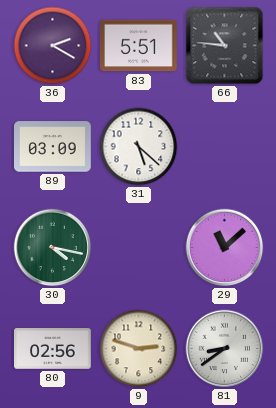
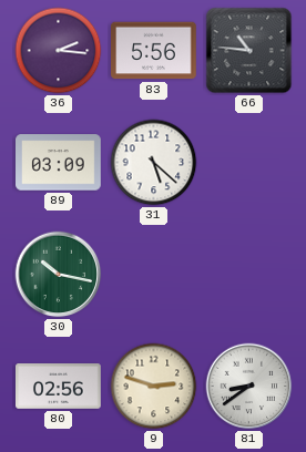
36: 2:20 -> 2:16 (59, 51)
83: 5:51 -> 5:56 (154, 51)
30: 4:17 -> 10:17 (59, 275)
29: 11:08 -> none (225, 248)
